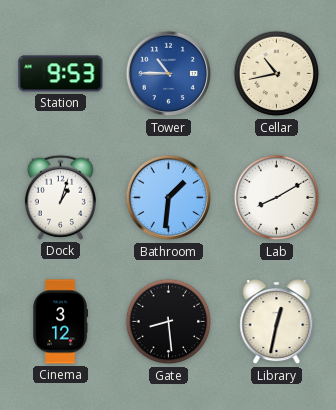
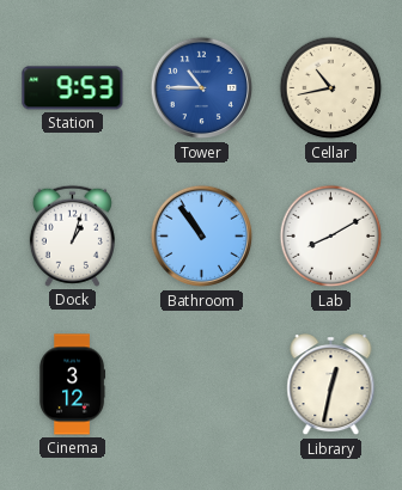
Bathroom: 1:31 -> 10:54 (202, 237)
Gate: 8:29 -> none (169, 322)
